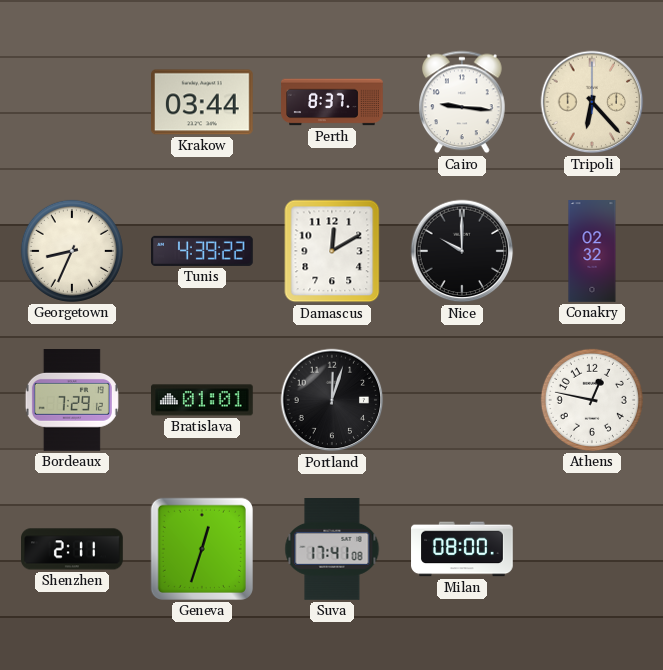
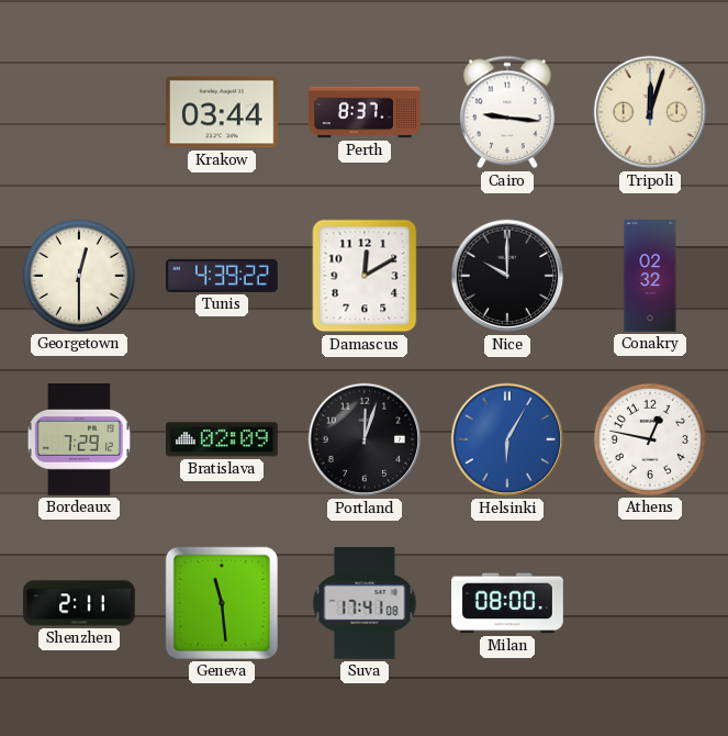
Tripoli: 6:23 -> 12:03 (650, 112)
Georgetown: 8:34 -> 12:30 (79, 276)
Bratislava: 01:01 -> 02:09 (223, 439)
Helsinki: none -> 6:05 (507, 439)
Geneva: 12:33 -> 11:29 (222, 603)
